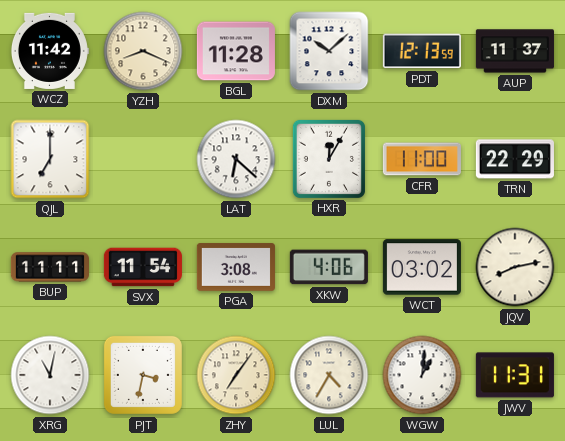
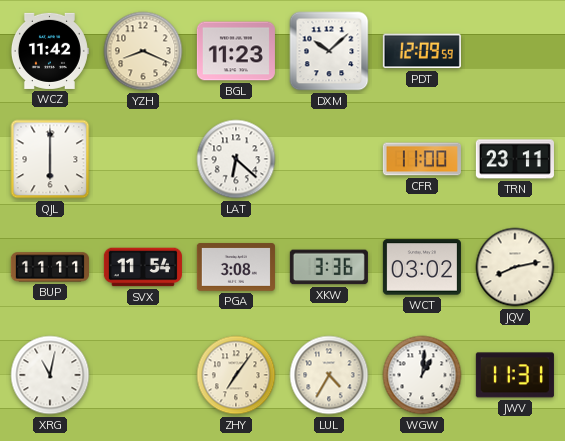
BGL: 11:28 -> 11:23 (236, 51)
PDT: 12:13 -> 12:09 (422, 51)
AUP: 11:37 -> none (515, 51)
QJL: 7:00 -> 6:00 (50, 159)
HXR: 12:05 -> none (329, 159)
TRN: 22:29 -> 23:11 (515, 159)
XKW: 4:06 -> 3:36 (329, 267)
PJT: 3:32 -> none (143, 375)
